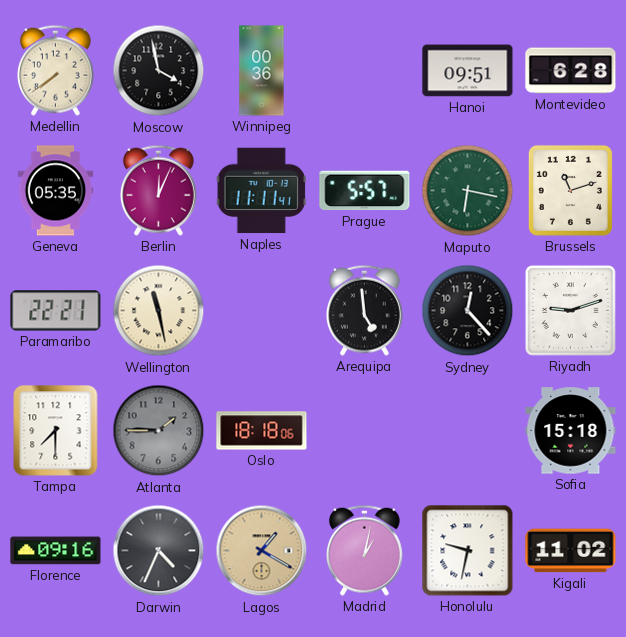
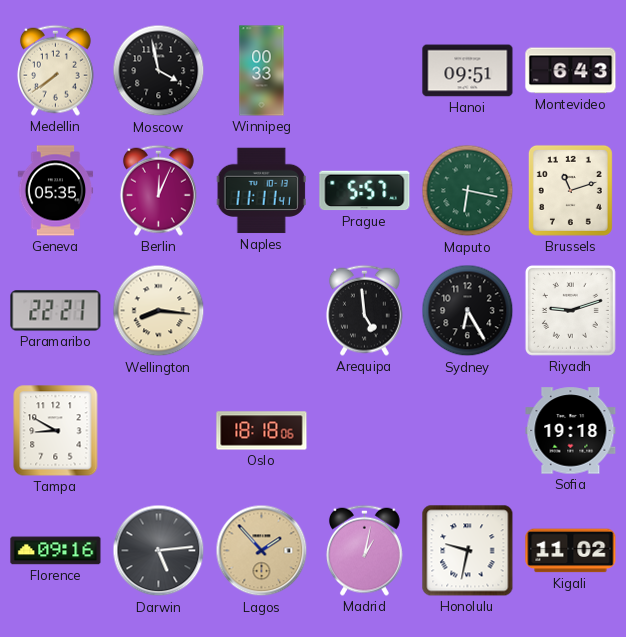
Winnipeg: 00:36 -> 00:33 (262, 71)
Montevideo: 6:28 -> 6:43 (571, 71)
Wellington: 11:28 -> 8:16 (159, 311)
Sydney: 12:23 -> 6:25 (468, 311)
Tampa: 7:30 -> 8:50 (56, 431)
Atlanta: 1:45 -> none (159, 431)
Sofia: 15:18 -> 19:18 (571, 431)
Darwin: 4:34 -> 5:14 (159, 551)
Lagos: 1:20 -> 1:53 (262, 551)
